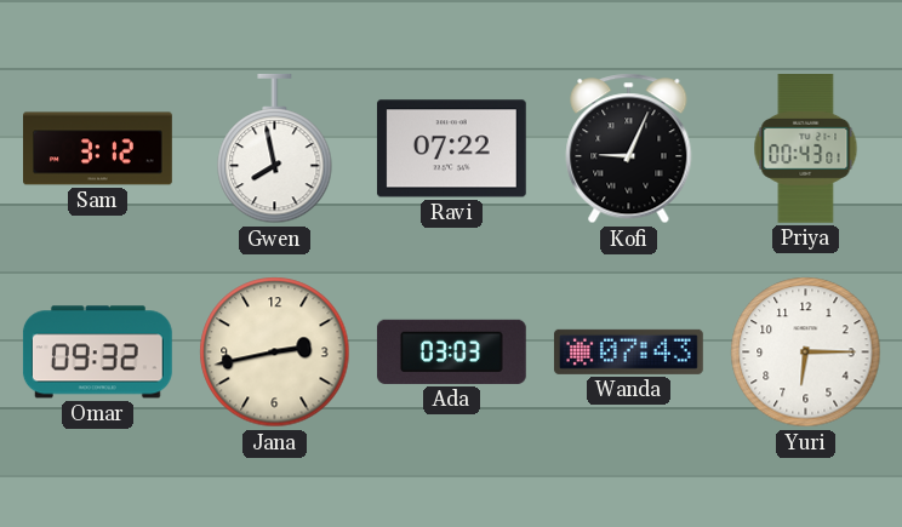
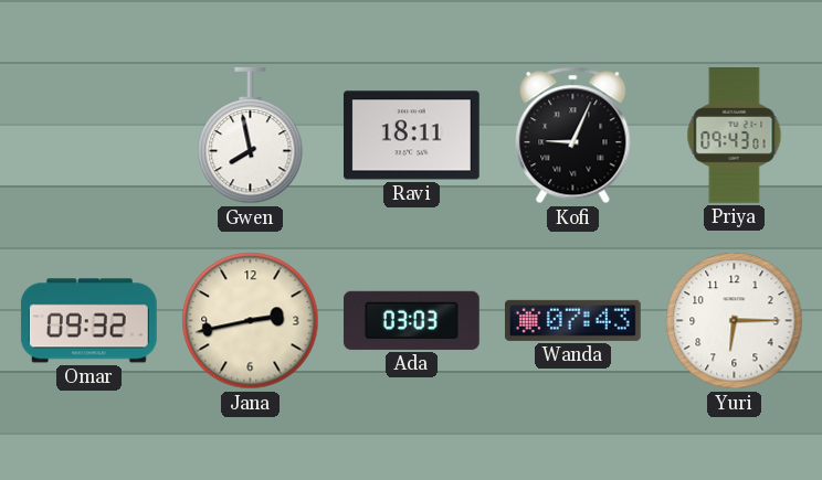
Sam: 3:12 -> none (98, 149)
Ravi: 07:22 -> 18:11 (411, 136)
Priya: 00:43 -> 09:43 (735, 136)
